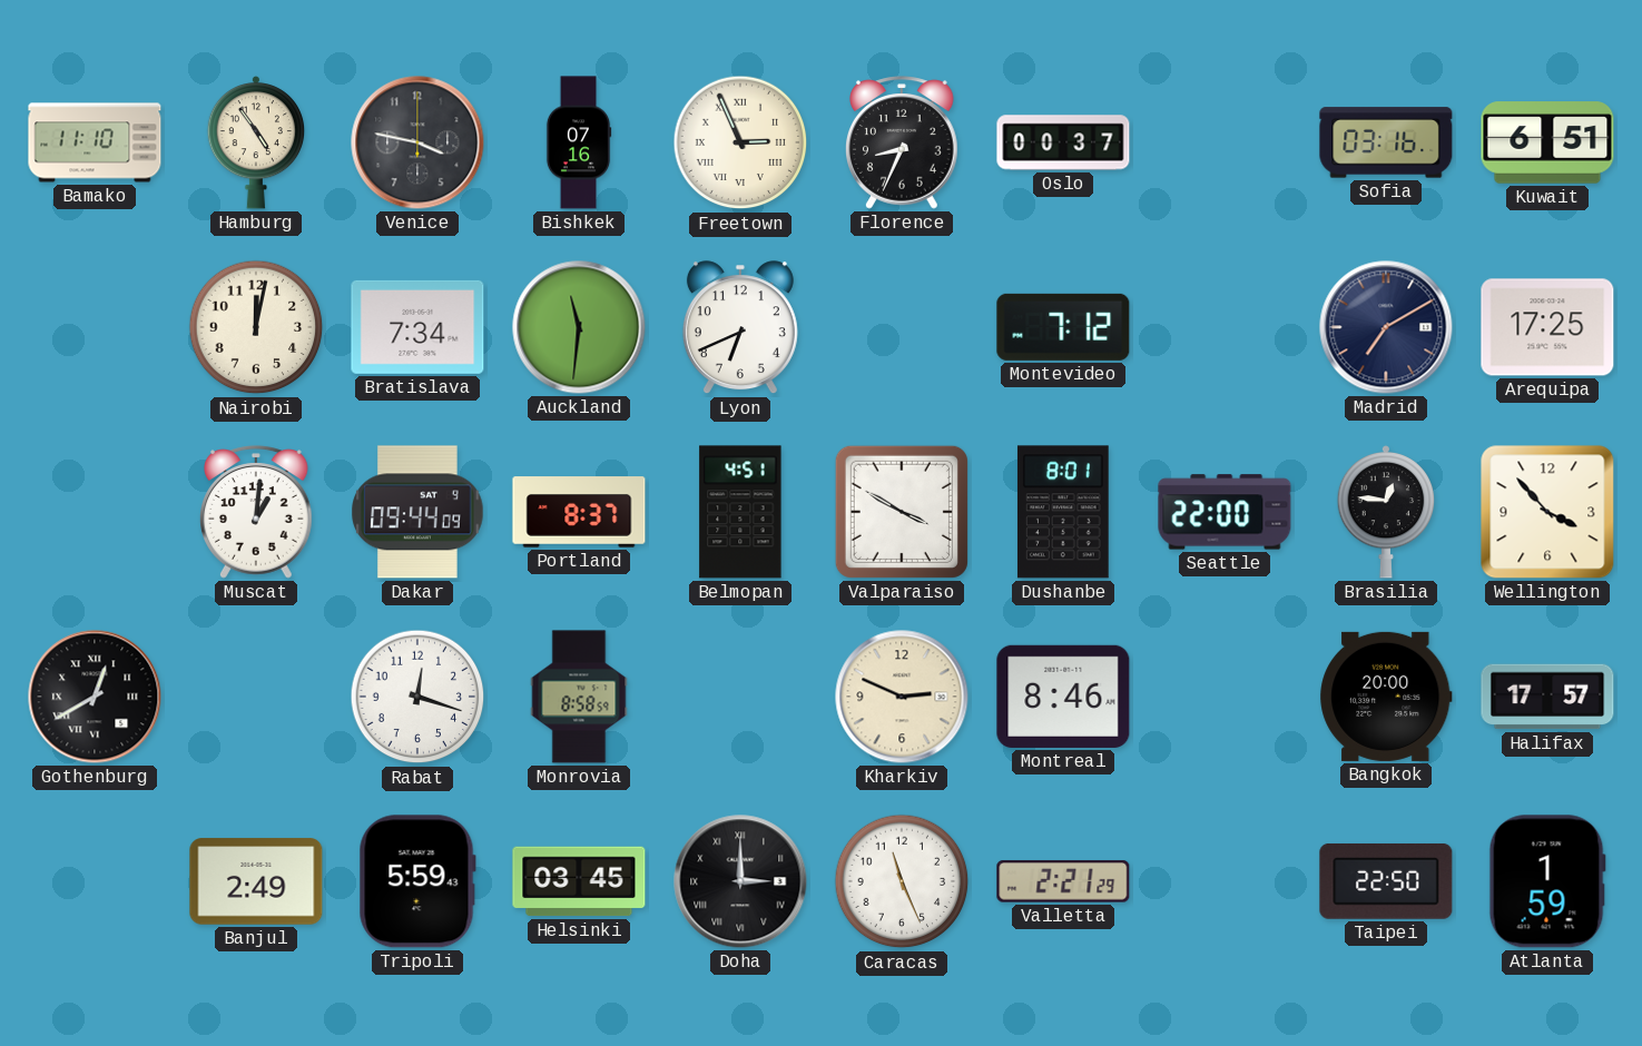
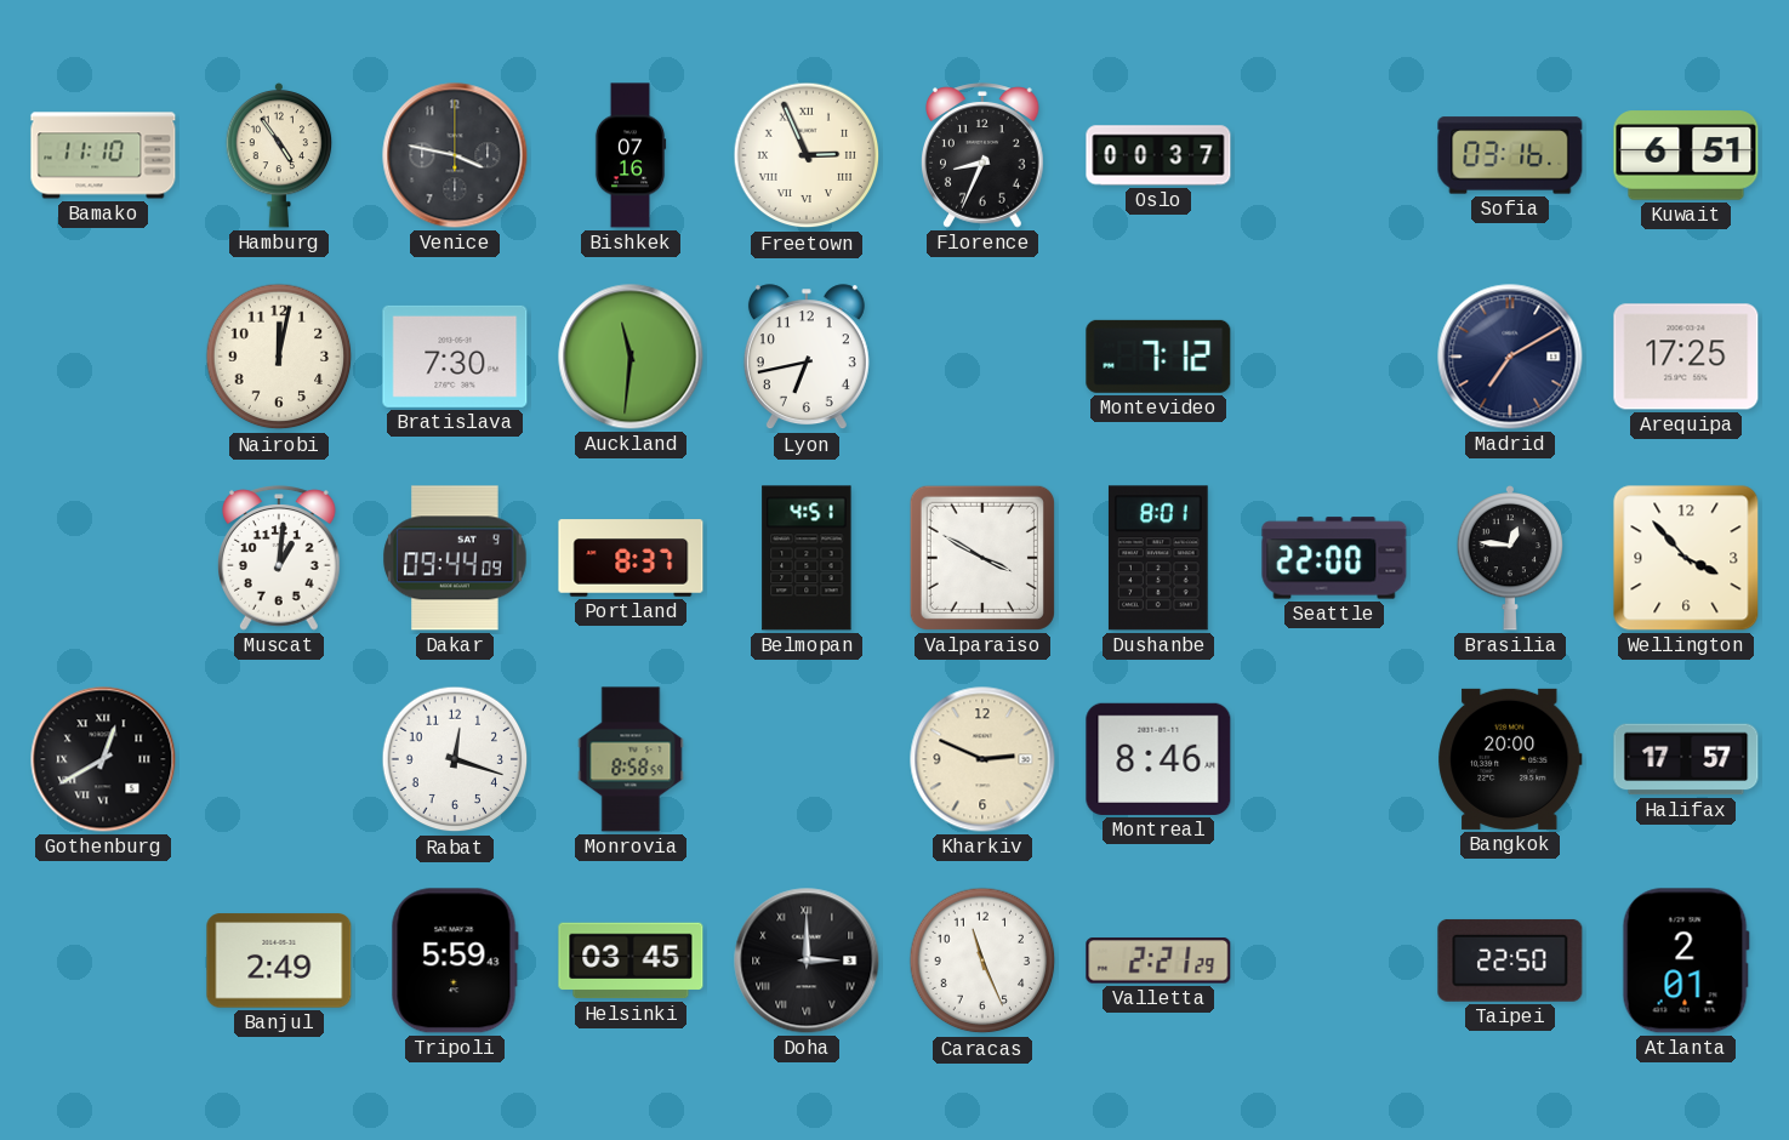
Bratislava: 7:34 -> 7:30 (455, 357)
Lyon: 6:41 -> 6:43 (807, 358)
Atlanta: 1:59 -> 2:01 (1686, 961)
